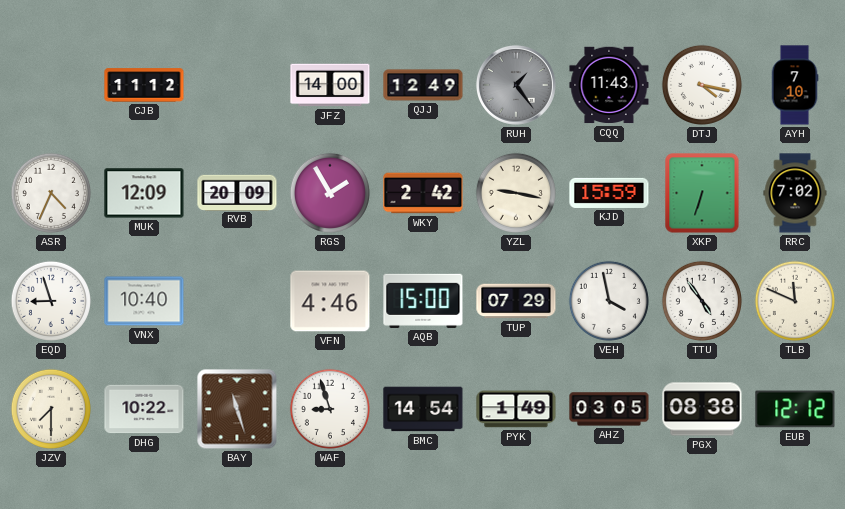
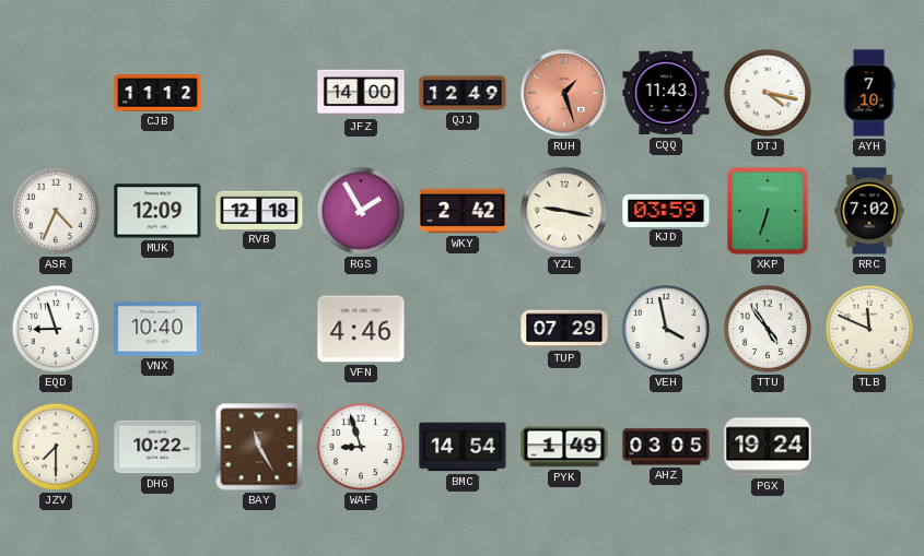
RUH: 1:24 -> 1:27 (564, 93)
RUH dial: grey -> salmon (564, 93)
RVB: 20:09 -> 12:18 (259, 210)
KJD: 15:59 -> 03:59 (666, 211)
AQB: 15:00 -> none (423, 301)
BAY: 11:27 -> 11:25 (259, 447)
PGX: 08:38 -> 19:24 (768, 447)
EUB: 12:12 -> none (795, 409)
